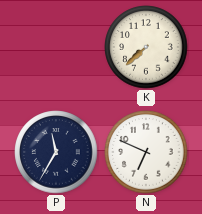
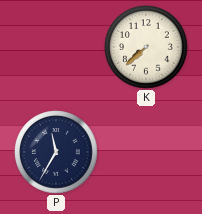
N: 6:49 -> none (146, 152)
